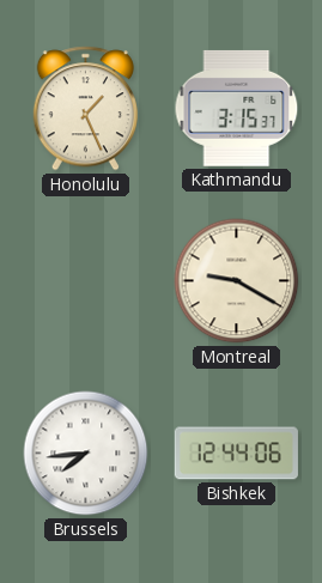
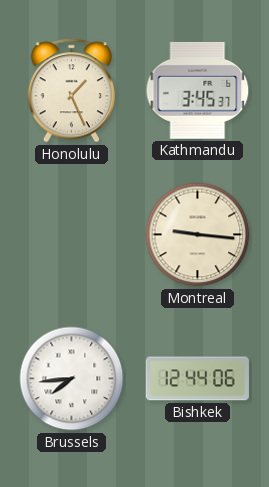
Kathmandu: 3:15 -> 3:45 (198, 90)
Montreal: 9:20 -> 9:16 (198, 235)
